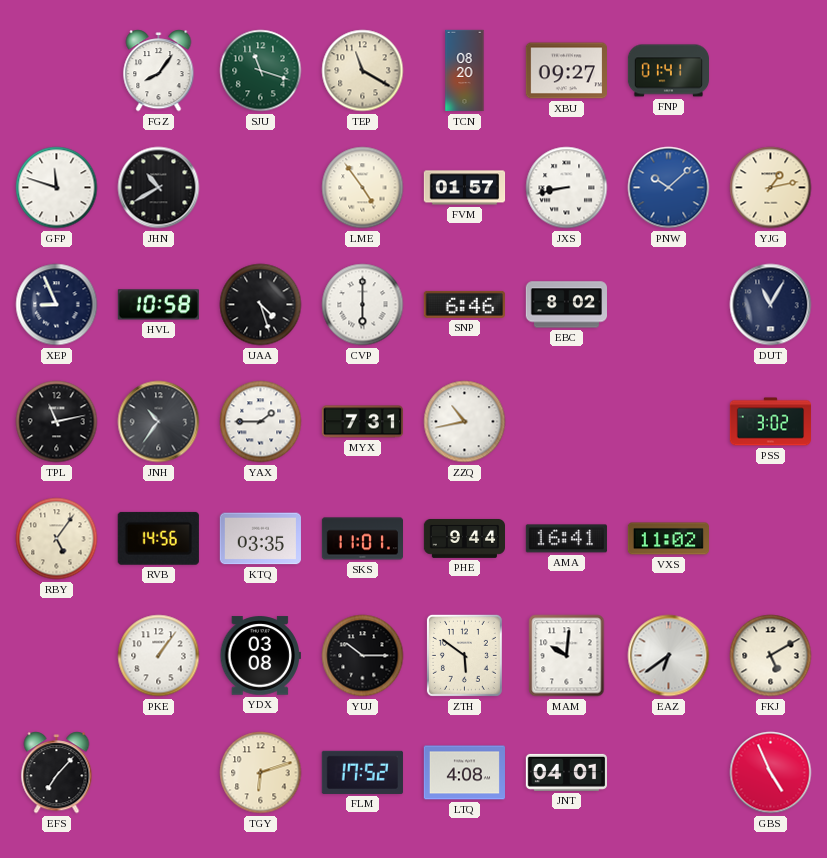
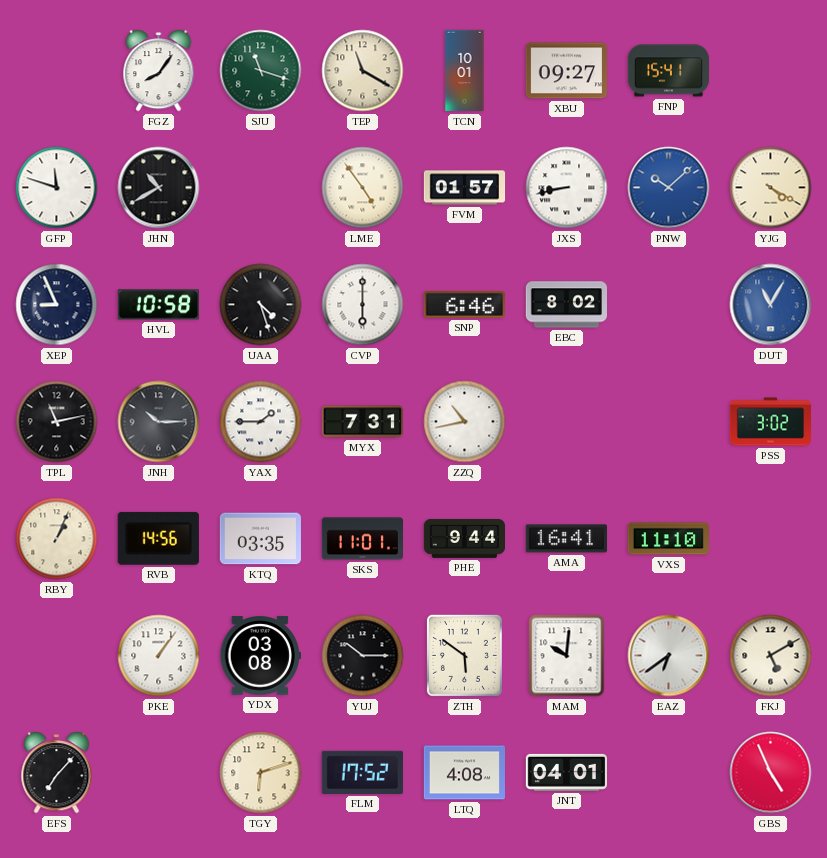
TCN: 08:20 -> 10:01 (465, 71)
FNP: 01:41 -> 15:41 (668, 71)
YJG: 1:13 -> 4:20 (771, 188)
DUT dial: navy -> blue (771, 305)
JNH: 10:36 -> 10:15 (159, 422)
RBY: 5:06 -> 1:04 (57, 539)
VXS: 11:02 -> 11:10 (668, 539)
